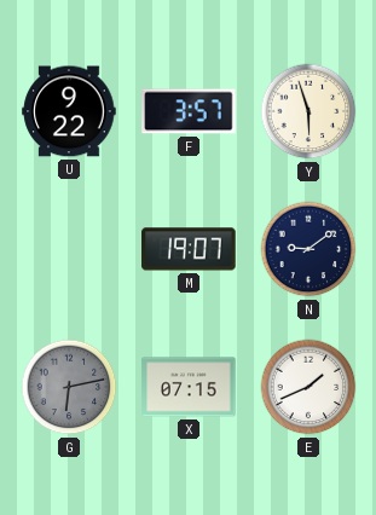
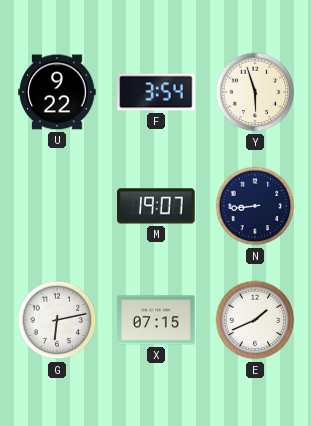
F: 3:57 -> 3:54 (156, 92)
N: 9:09 -> 8:44 (255, 206)
G dial: grey -> white (57, 320)
